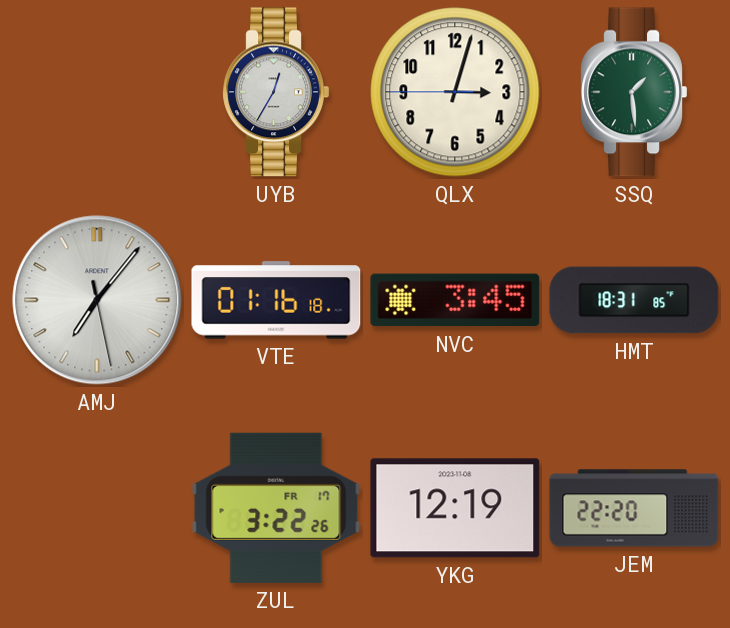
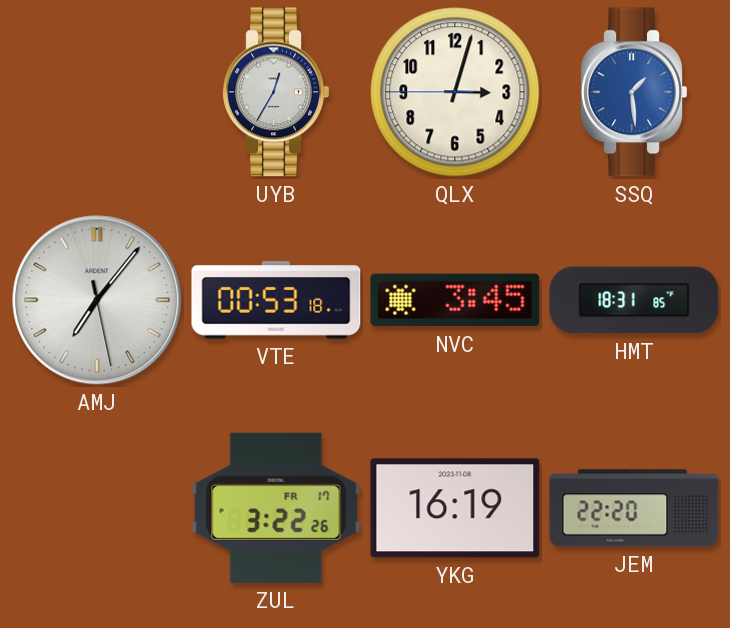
SSQ dial: green -> blue (634, 92)
VTE: 01:16 -> 00:53 (276, 300)
YKG: 12:19 -> 16:19 (455, 508)
